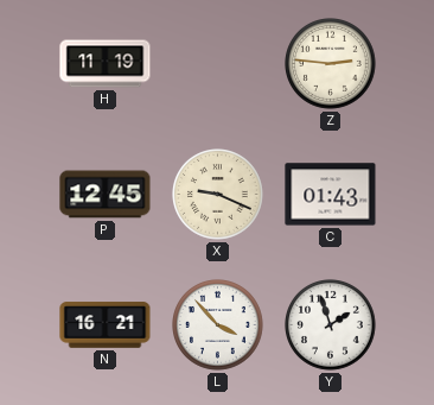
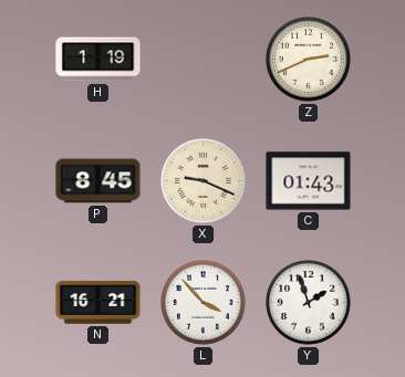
H: 11:19 -> 1:19 (98, 60)
Z: 2:46 -> 2:41 (309, 60)
P: 12:45 -> 8:45 (98, 181)
